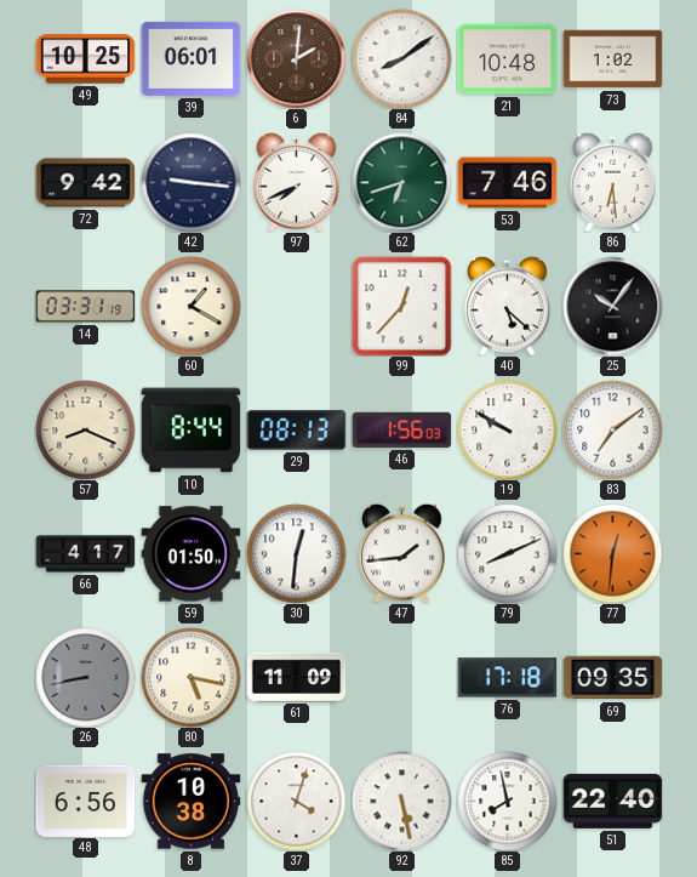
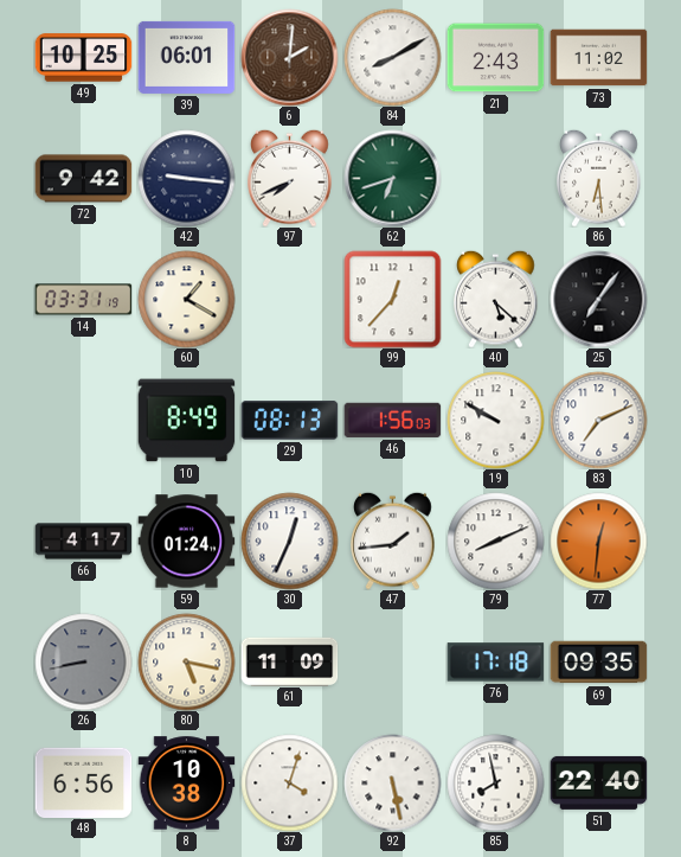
84: 8:09 -> 8:10 (392, 57)
21: 10:48 -> 2:43 (495, 58)
73: 1:02 -> 11:02 (598, 58)
53: 7:46 -> none (507, 183)
25: 10:06 -> 7:06 (598, 299)
57: 8:19 -> none (85, 429)
10: 8:44 -> 8:49 (186, 421)
83: 7:09 -> 7:11 (598, 420)
59: 01:50 -> 01:24 (186, 542)
30: 12:31 -> 12:34 (289, 541)
